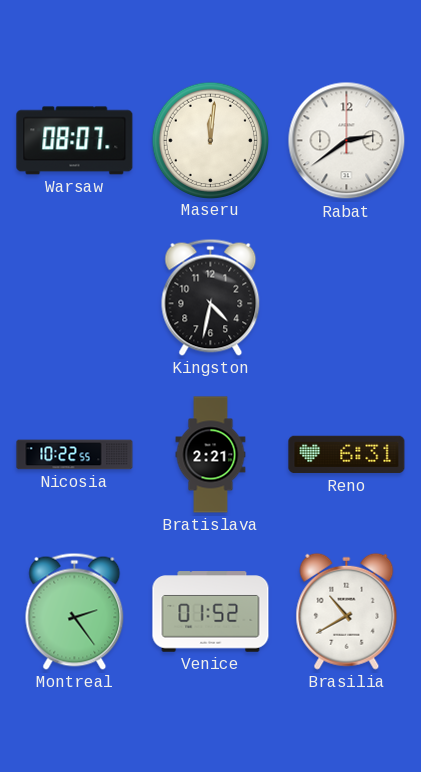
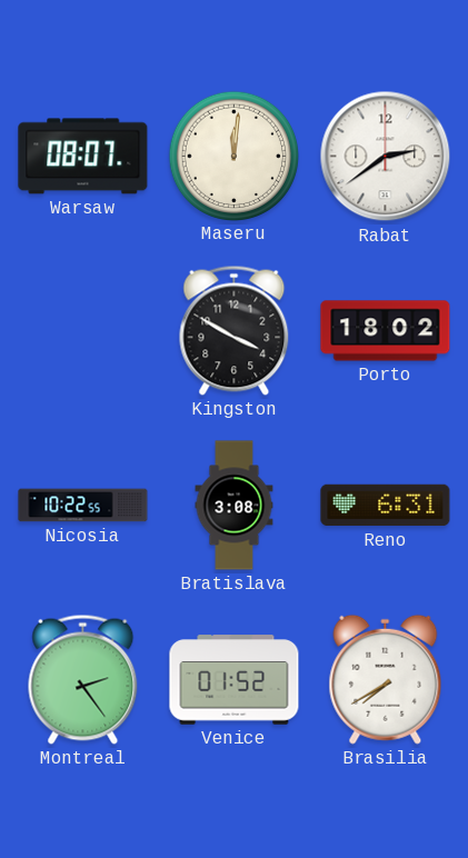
Kingston: 4:32 -> 3:50 (235, 330)
Porto: none -> 18:02 (386, 331)
Bratislava: 2:21 -> 3:08 (235, 506)
Brasilia: 10:40 -> 7:40 (386, 679)
